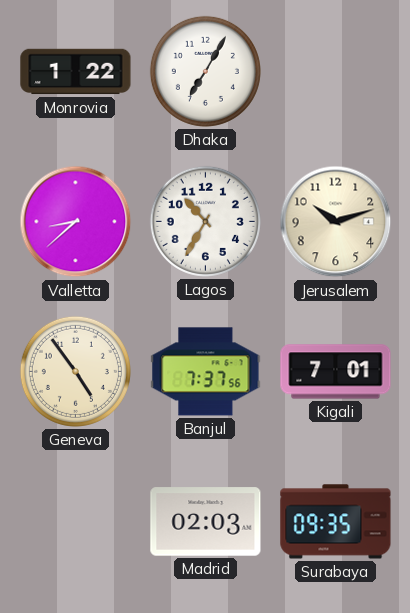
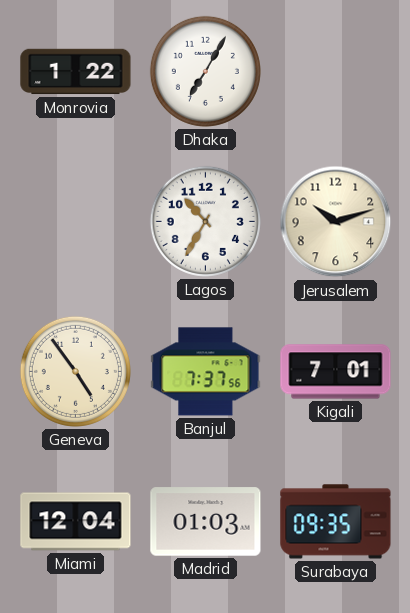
Valletta: 8:38 -> none (76, 222)
Miami: none -> 12:04 (76, 522)
Madrid: 02:03 -> 01:03 (206, 522)
